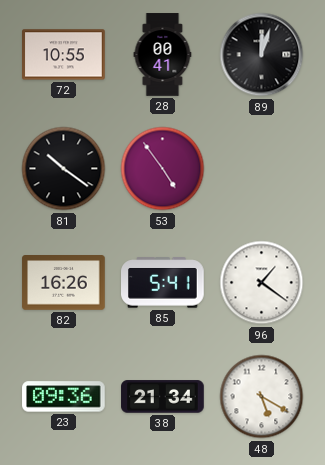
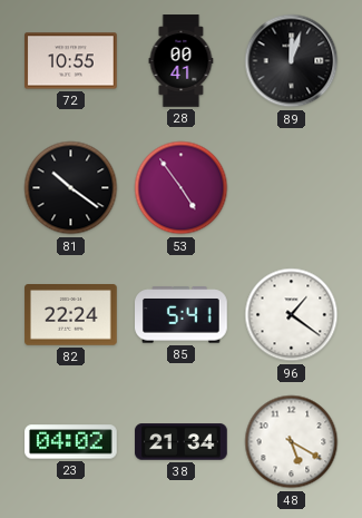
82: 16:26 -> 22:24 (71, 315)
23: 09:36 -> 04:02 (71, 442)
